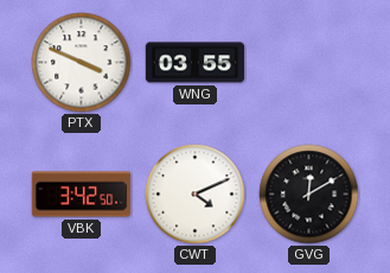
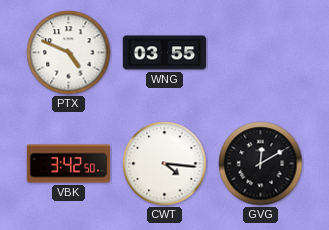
PTX: 3:49 -> 4:49 (69, 53)
CWT: 4:11 -> 4:16 (165, 164)
